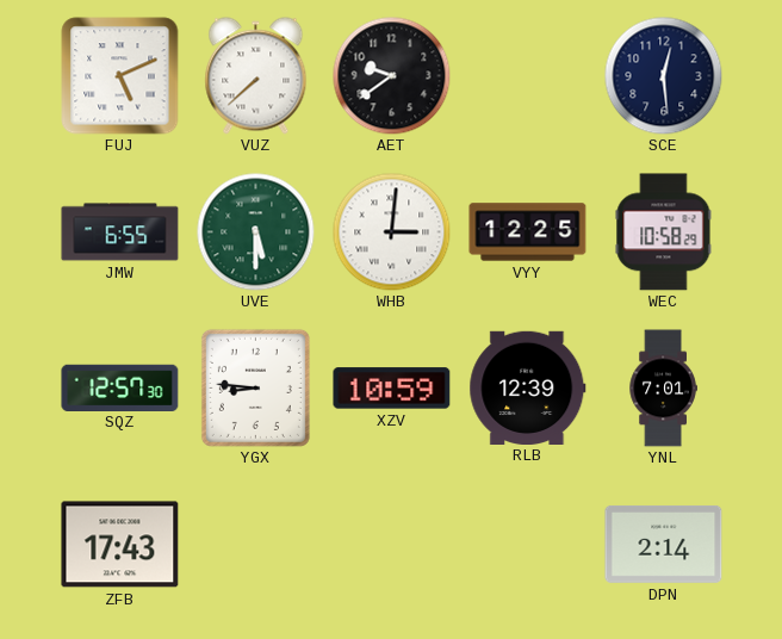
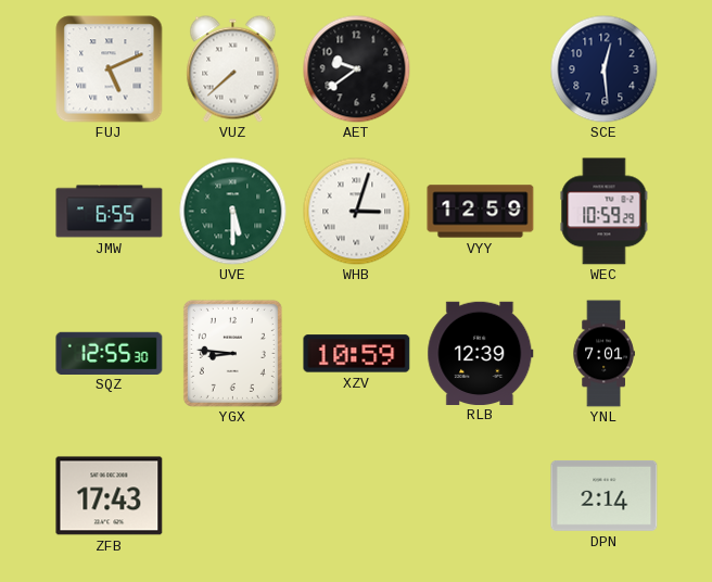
WHB: 3:01 -> 3:03 (357, 212)
VYY: 12:25 -> 12:59 (481, 212)
WEC: 10:58 -> 10:59 (605, 212)
SQZ: 12:57 -> 12:55 (110, 353)
